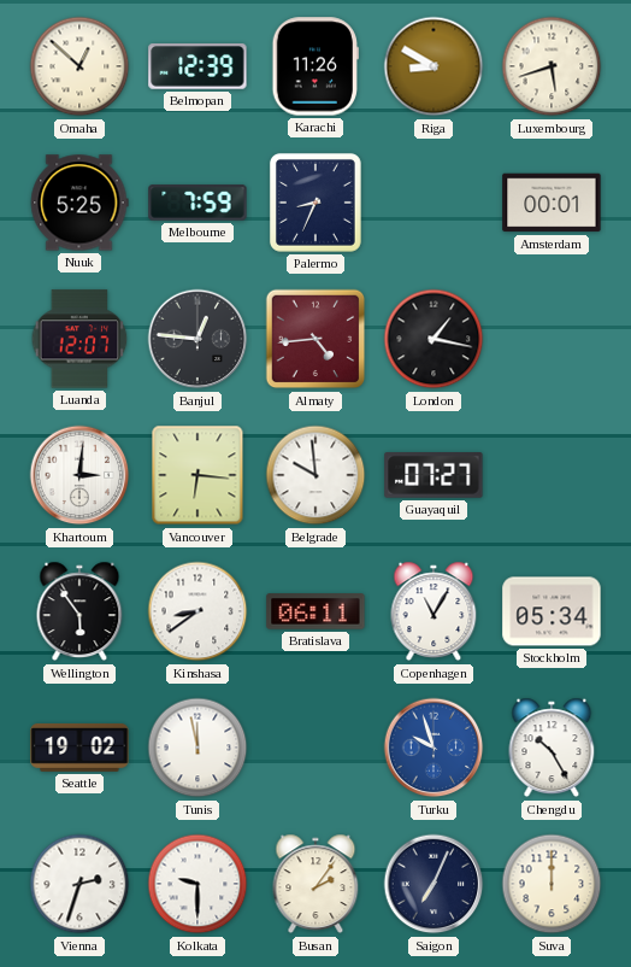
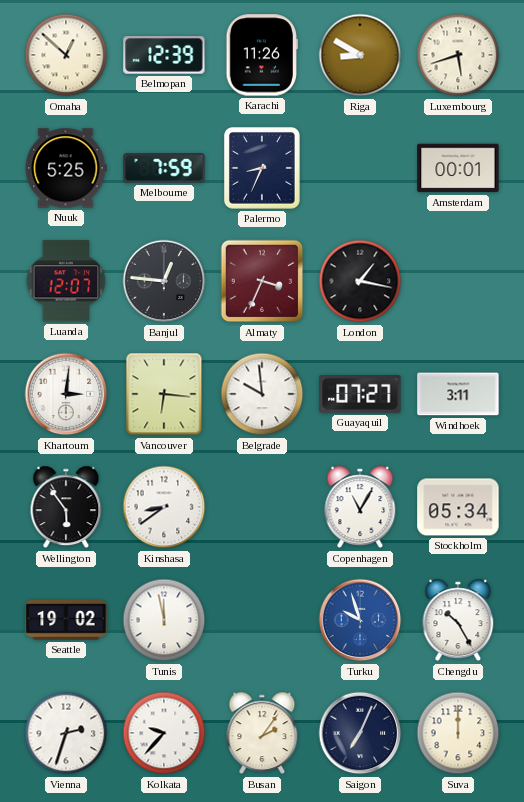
Almaty: 4:44 -> 3:34 (262, 281)
Windhoek: none -> 3:11 (458, 394)
Bratislava: 06:11 -> none (315, 611)
Kolkata: 9:30 -> 9:37 (164, 733)
